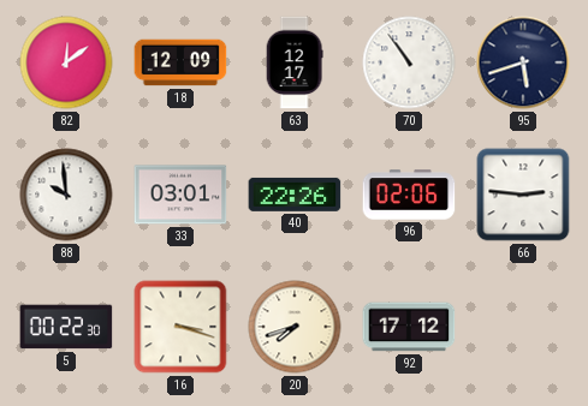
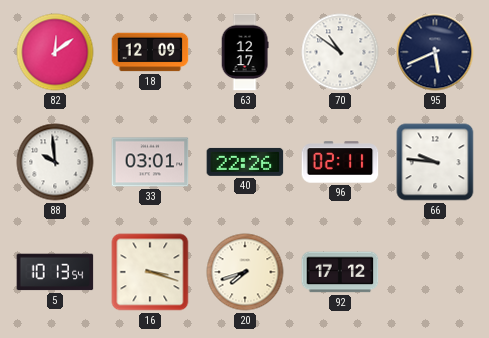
70: 10:54 -> 10:51 (340, 52)
95: 5:42 -> 5:41 (435, 52)
96: 02:06 -> 02:11 (340, 162)
66: 2:46 -> 9:46 (435, 162)
5: 00:22 -> 10:13 (55, 272)
